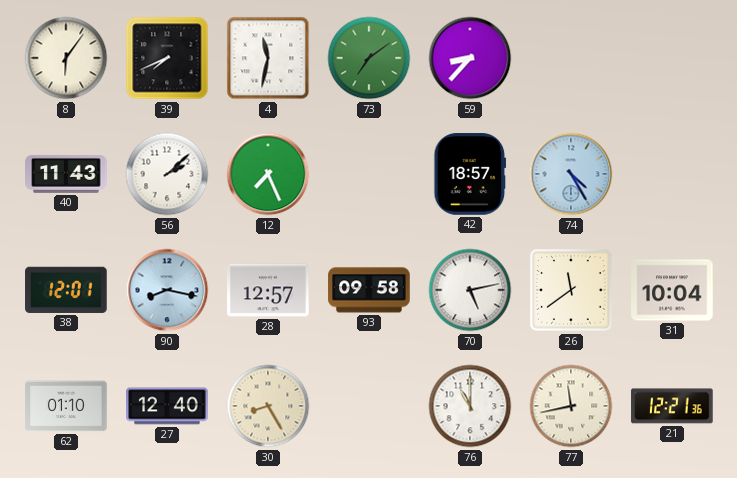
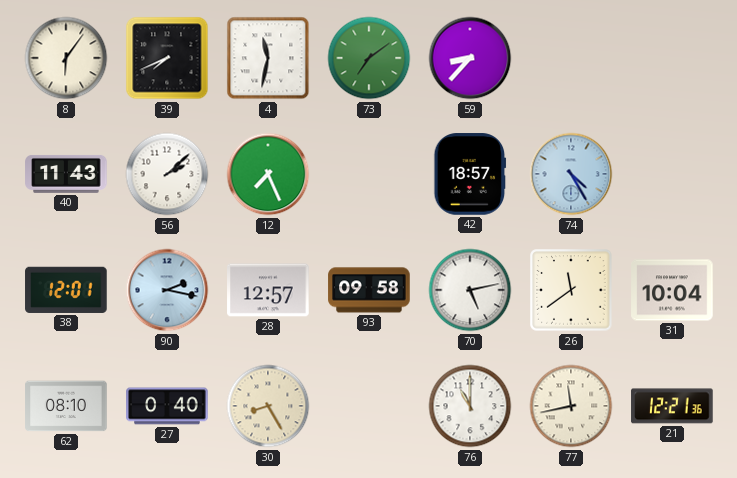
90: 8:17 -> 2:17 (167, 290)
62: 01:10 -> 08:10 (66, 406)
27: 12:40 -> 0:40 (167, 406)
